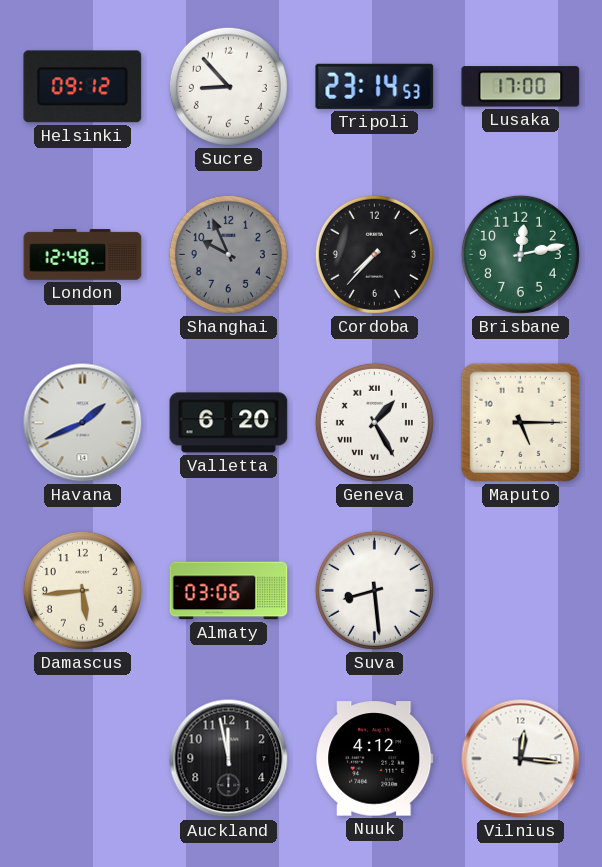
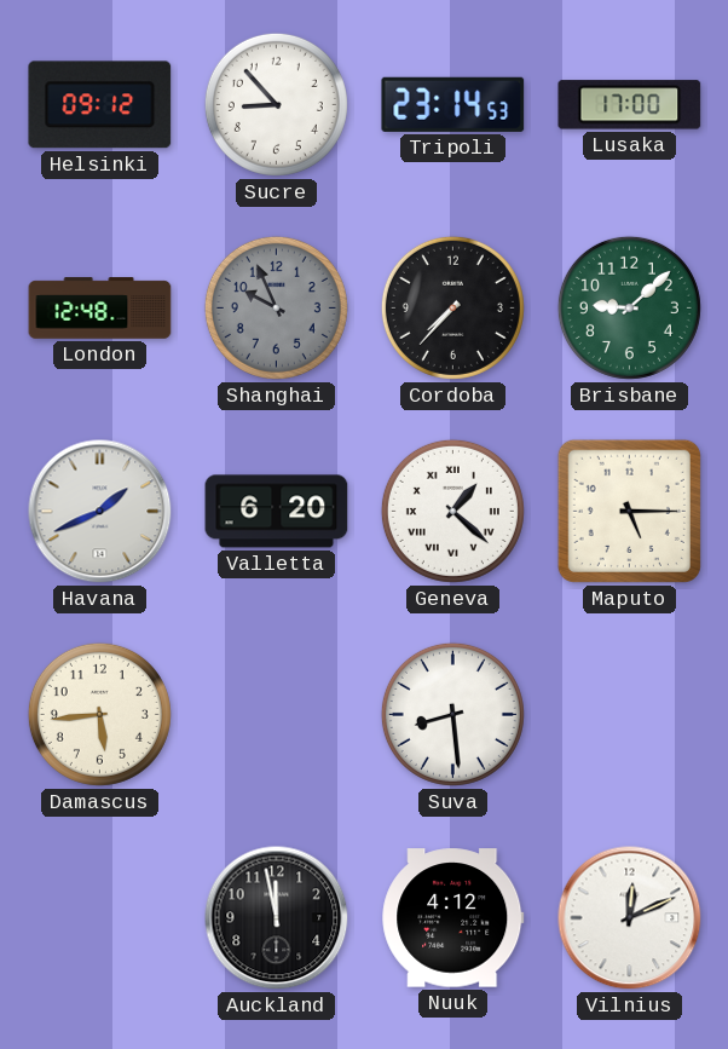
Brisbane: 12:13 -> 9:08 (629, 307)
Geneva: 1:25 -> 1:22 (452, 511)
Almaty: 03:06 -> none (229, 591)
Vilnius: 12:16 -> 12:11 (630, 918)
